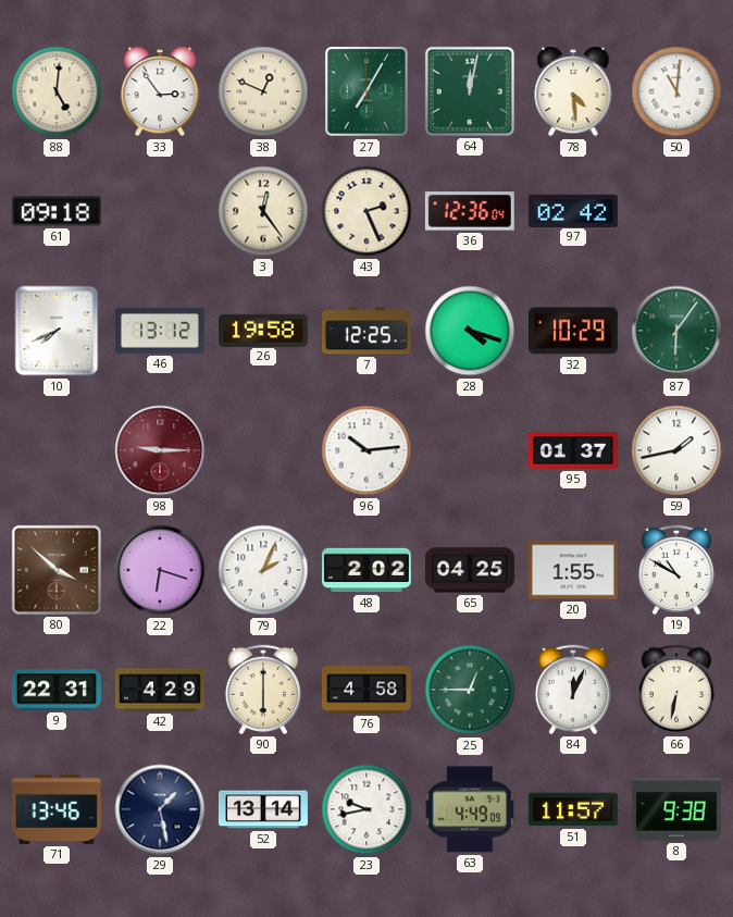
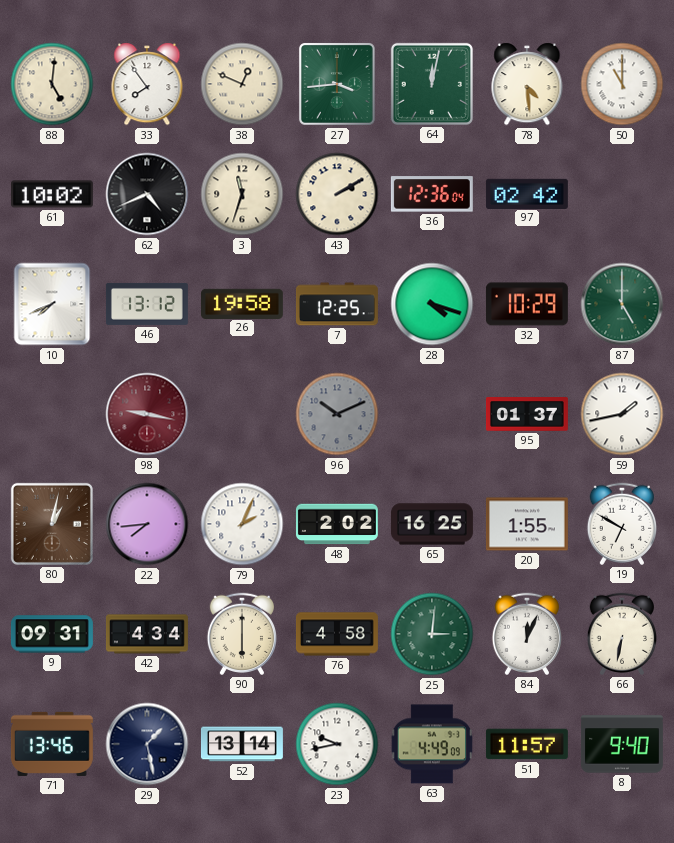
33: 2:54 -> 7:54 (147, 84)
27: 7:05 -> 3:44 (337, 85)
50: 11:01 -> 11:00 (622, 84)
61: 09:18 -> 10:02 (52, 194)
62: none -> 4:41 (147, 194)
3: 12:24 -> 11:33 (242, 194)
43: 2:26 -> 2:10 (337, 194)
87: 6:06 -> 5:00 (622, 304)
98: 9:15 -> 9:17 (147, 414)
96: 10:14 -> 10:11 (337, 414)
96 dial: white -> grey (337, 414)
80: 3:52 -> 1:02 (52, 524)
22: 6:18 -> 7:44 (147, 524)
65: 04:25 -> 16:25 (432, 524)
19: 10:50 -> 6:50 (621, 524)
9: 22:31 -> 09:31 (52, 634)
42: 4:29 -> 4:34 (147, 634)
25: 12:45 -> 3:01 (432, 634)
8: 9:38 -> 9:40 (622, 744)
